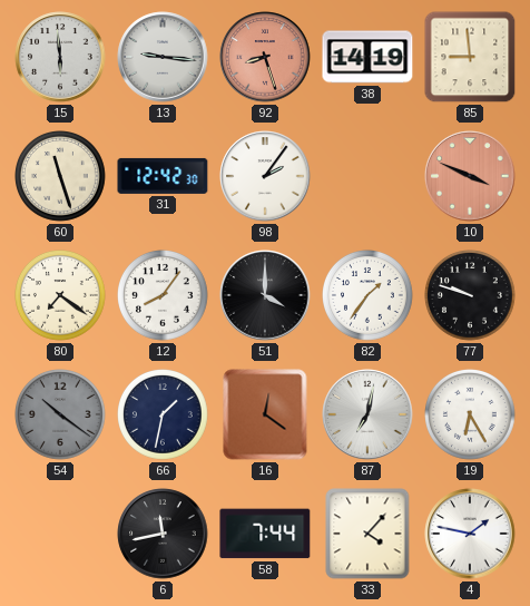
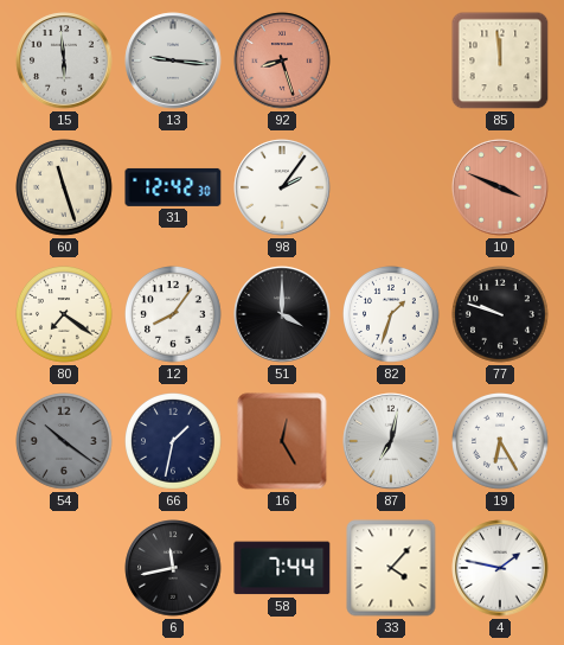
38: 14:19 -> none (367, 57)
85: 8:59 -> 11:59 (500, 60)
82: 1:36 -> 1:33 (392, 315)
16: 12:21 -> 12:25 (282, 441)
